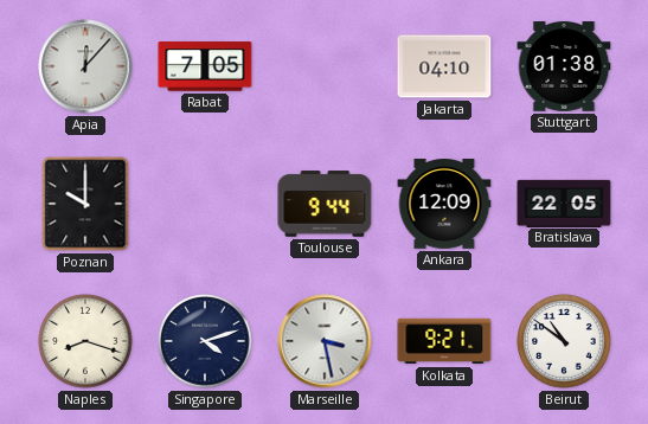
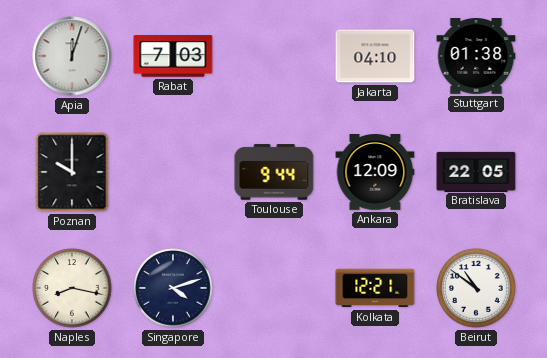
Apia: 12:07 -> 12:03 (72, 56)
Rabat: 7:05 -> 7:03 (173, 56)
Naples: 8:18 -> 8:17 (72, 288)
Marseille: 3:28 -> none (325, 341)
Kolkata: 9:21 -> 12:21 (375, 288)
